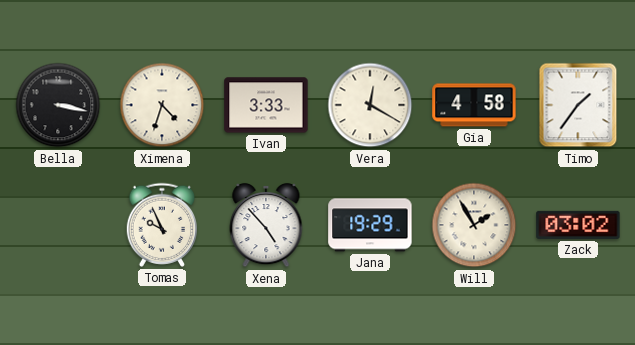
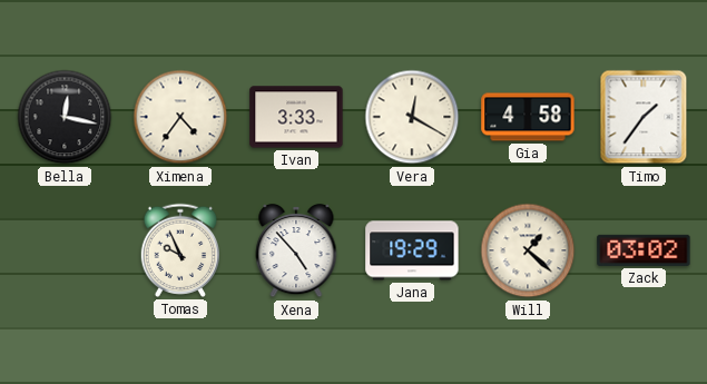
Bella: 3:17 -> 12:17 (65, 117)
Ximena: 4:33 -> 4:36 (180, 117)
Will: 1:55 -> 1:22 (528, 250)
